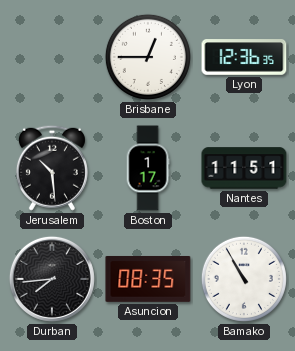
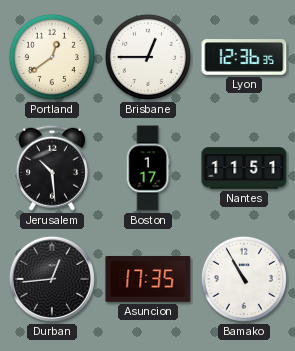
Portland: none -> 12:39 (52, 57)
Durban: 7:44 -> 12:44 (52, 279)
Asuncion: 08:35 -> 17:35 (148, 279)
